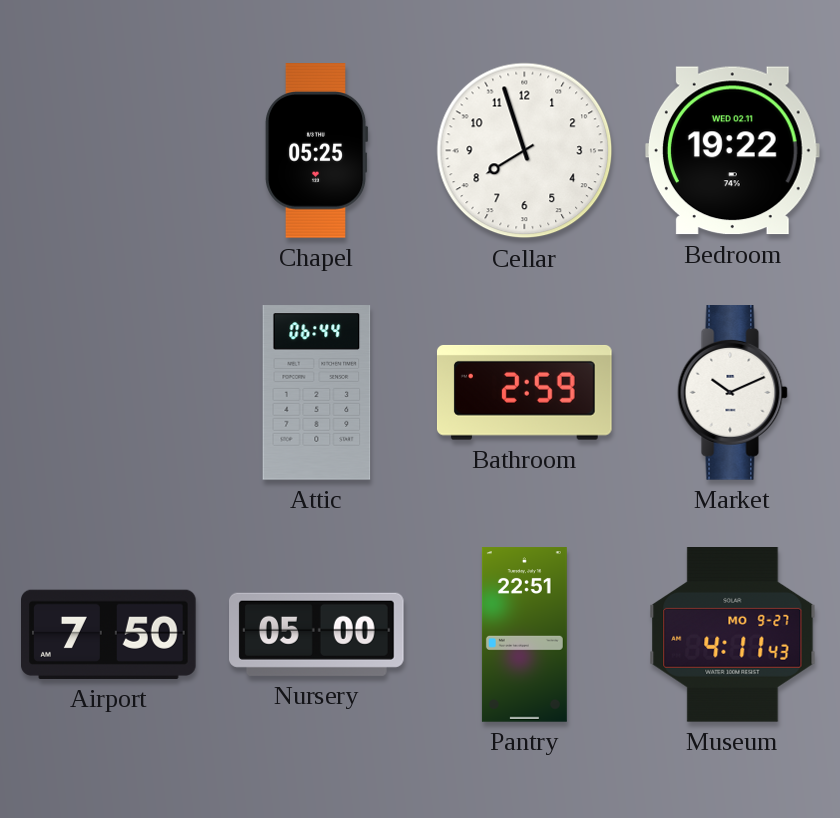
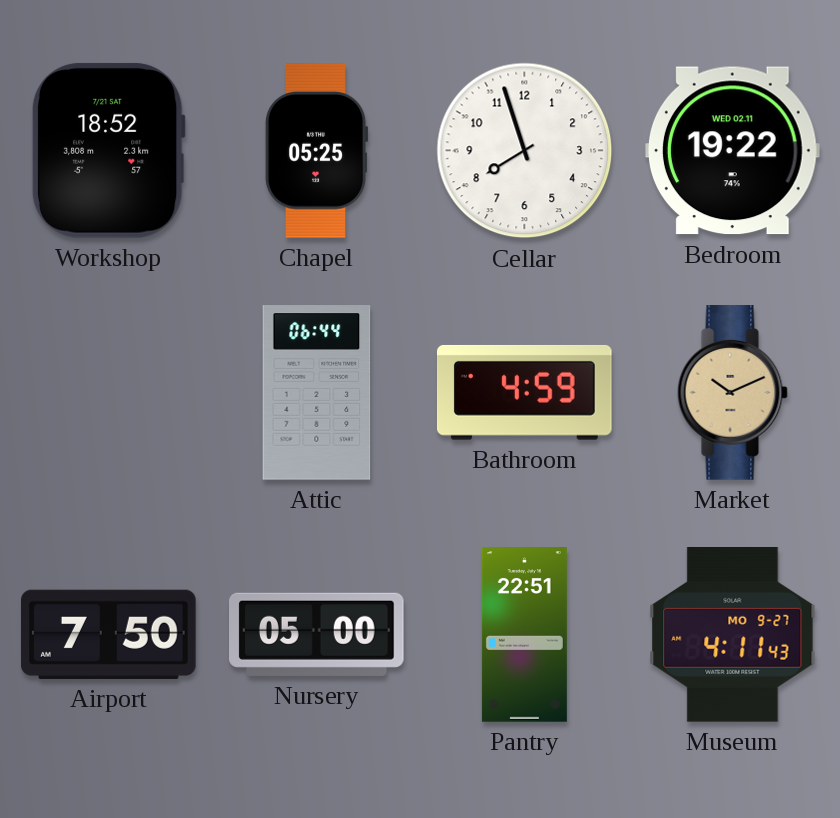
Workshop: none -> 18:52 (108, 150)
Bathroom: 2:59 -> 4:59 (524, 392)
Market dial: white -> champagne (732, 393)
